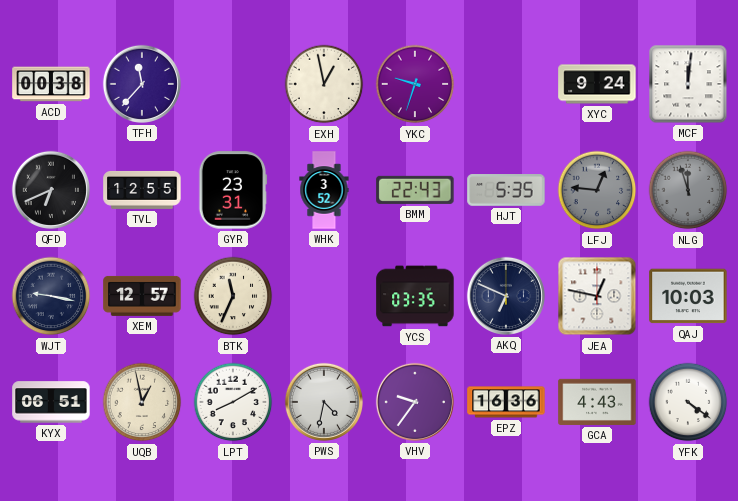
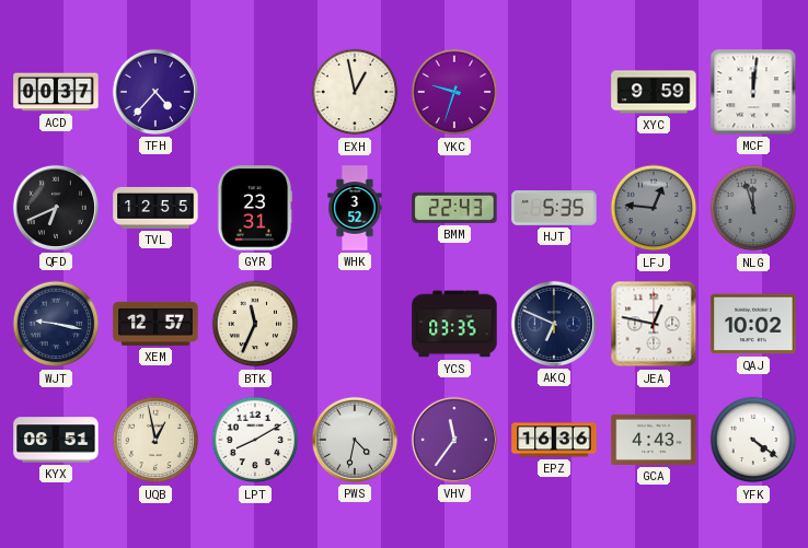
ACD: 00:38 -> 00:37 (56, 92)
TFH: 11:37 -> 4:37 (155, 92)
XYC: 9:24 -> 9:59 (654, 92)
QAJ: 10:03 -> 10:02 (753, 324)
VHV: 9:36 -> 11:36 (454, 440)
